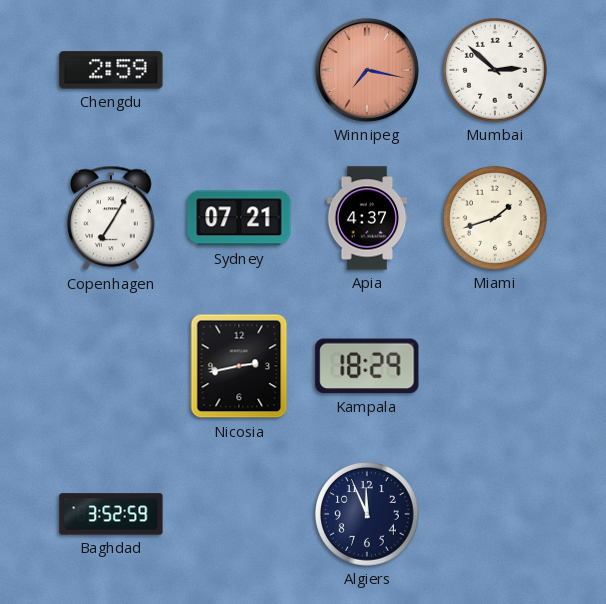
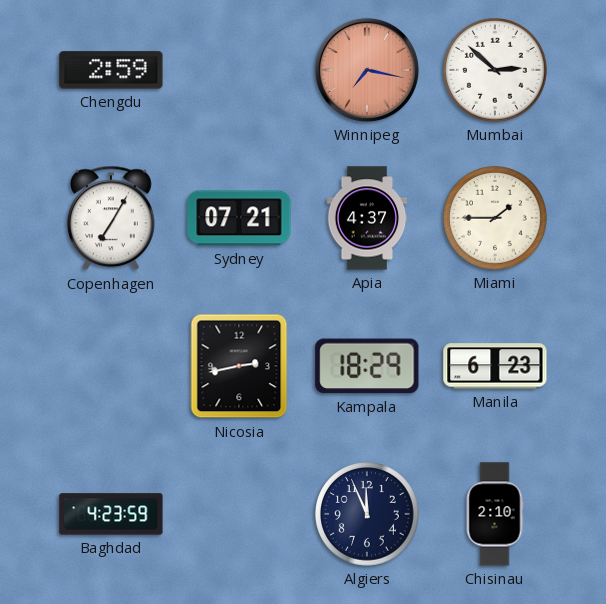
Miami: 1:42 -> 1:45 (496, 219)
Manila: none -> 6:23 (495, 366)
Baghdad: 3:52 -> 4:23 (111, 514)
Chisinau: none -> 2:10 (495, 514)
